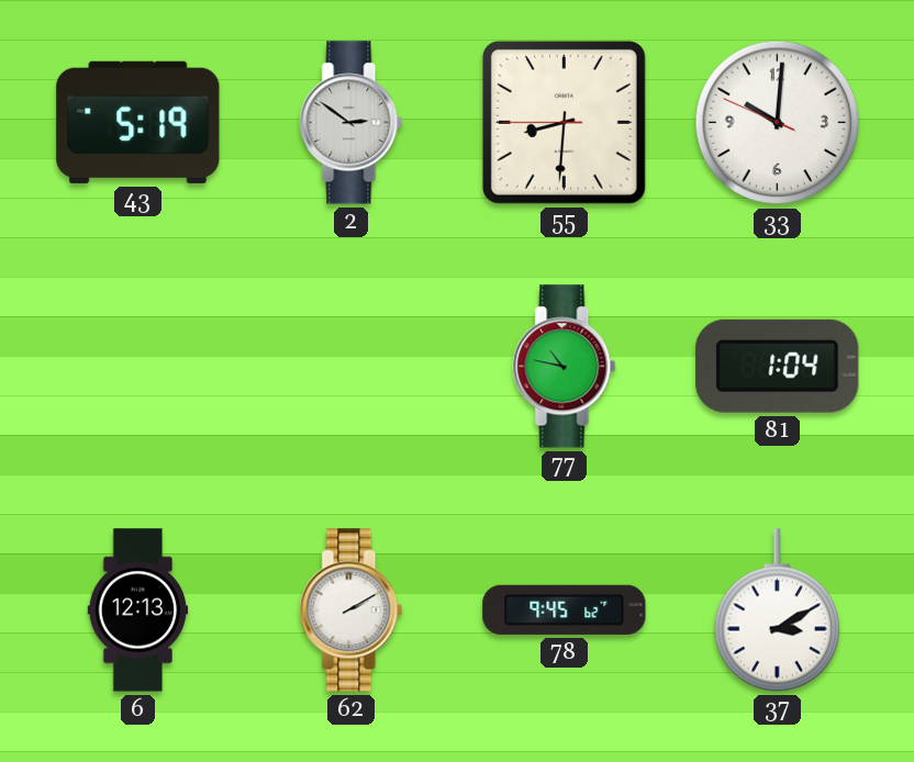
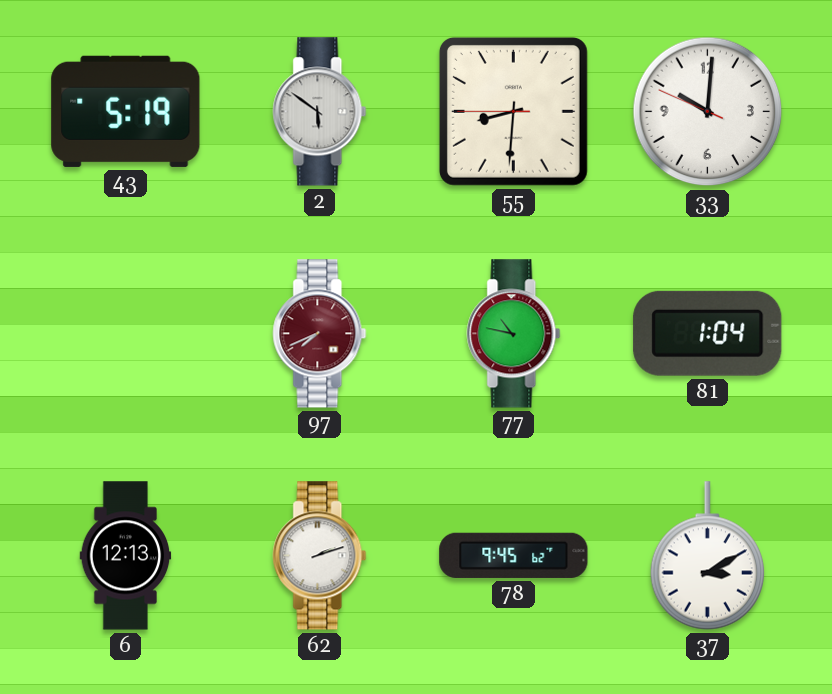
2: 2:51 -> 5:51 (320, 112)
97: none -> 7:41 (320, 334)
62: 2:10 -> 2:12 (320, 556)
